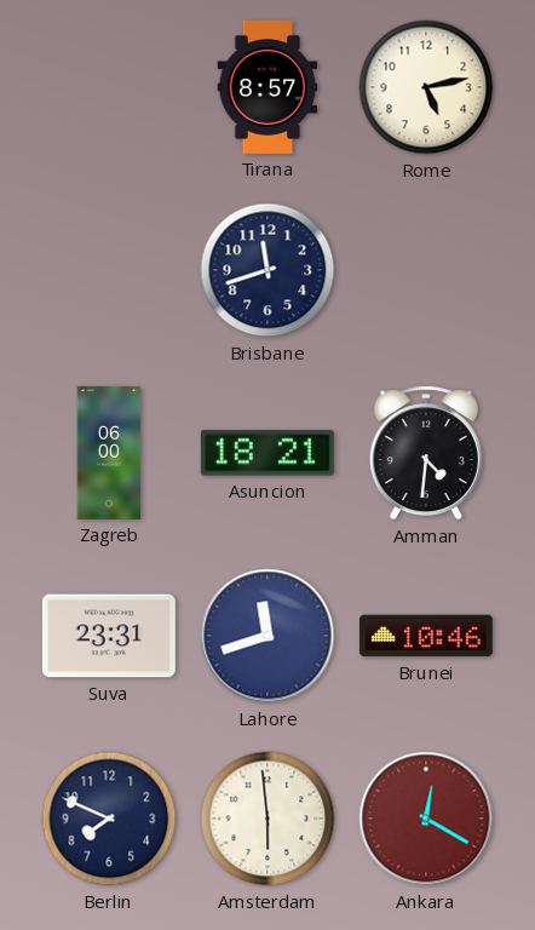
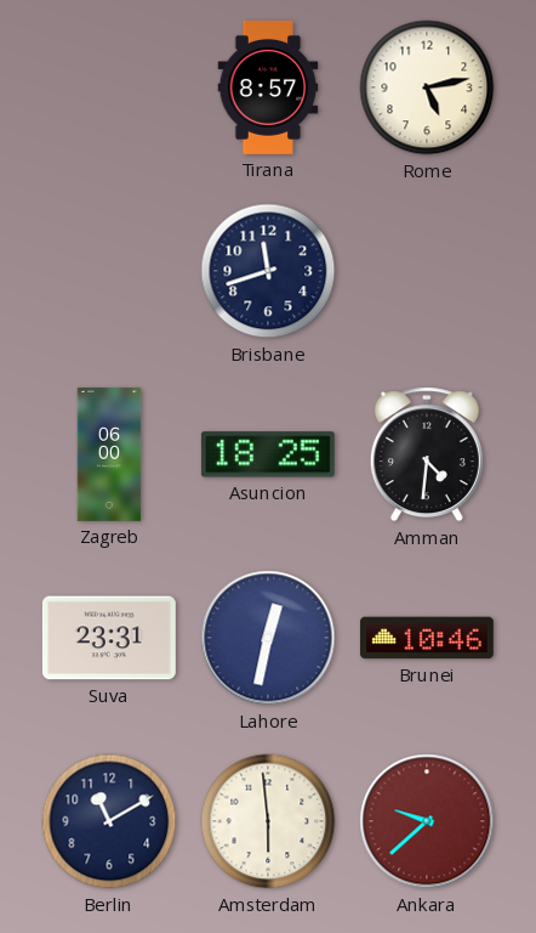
Asuncion: 18:21 -> 18:25 (268, 454)
Lahore: 11:42 -> 12:32 (268, 638)
Berlin: 7:49 -> 11:10 (109, 821)
Ankara: 12:20 -> 9:38 (427, 821)
